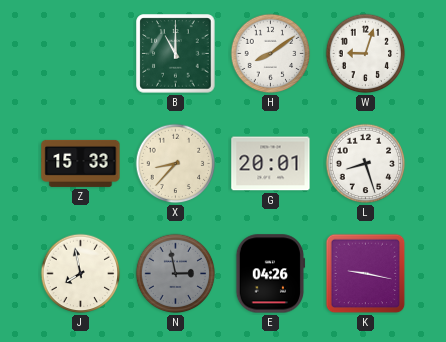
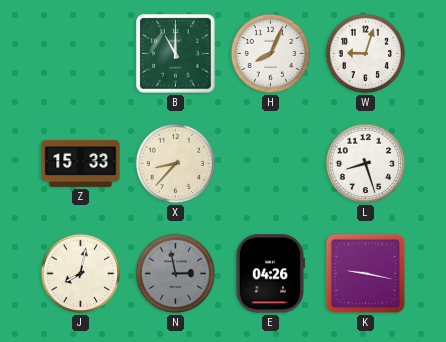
H: 8:09 -> 8:04 (271, 54)
G: 20:01 -> none (271, 164)
J: 7:58 -> 8:02 (81, 274)
